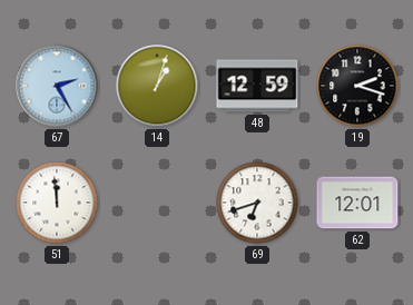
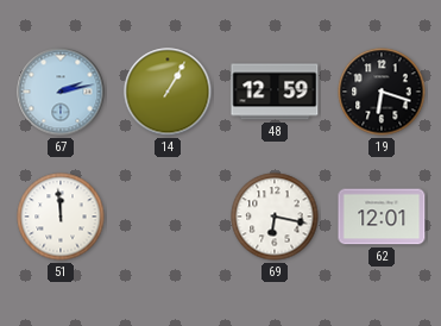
67: 2:25 -> 2:13 (61, 92)
14: 1:03 -> 1:05 (168, 92)
19: 2:18 -> 6:18 (382, 92)
69: 6:42 -> 6:17 (275, 217)
